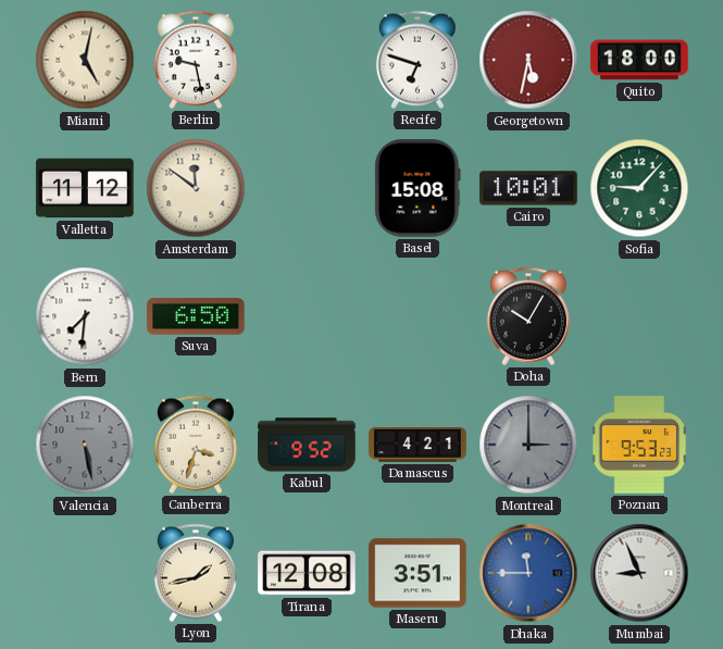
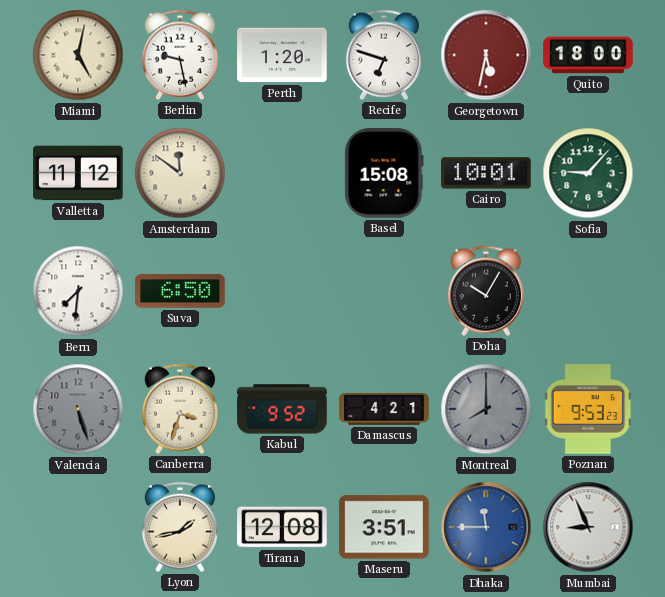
Perth: none -> 1:20 (282, 55)
Valencia: 5:28 -> 5:27 (78, 409)
Montreal: 3:00 -> 8:00 (486, 409)
